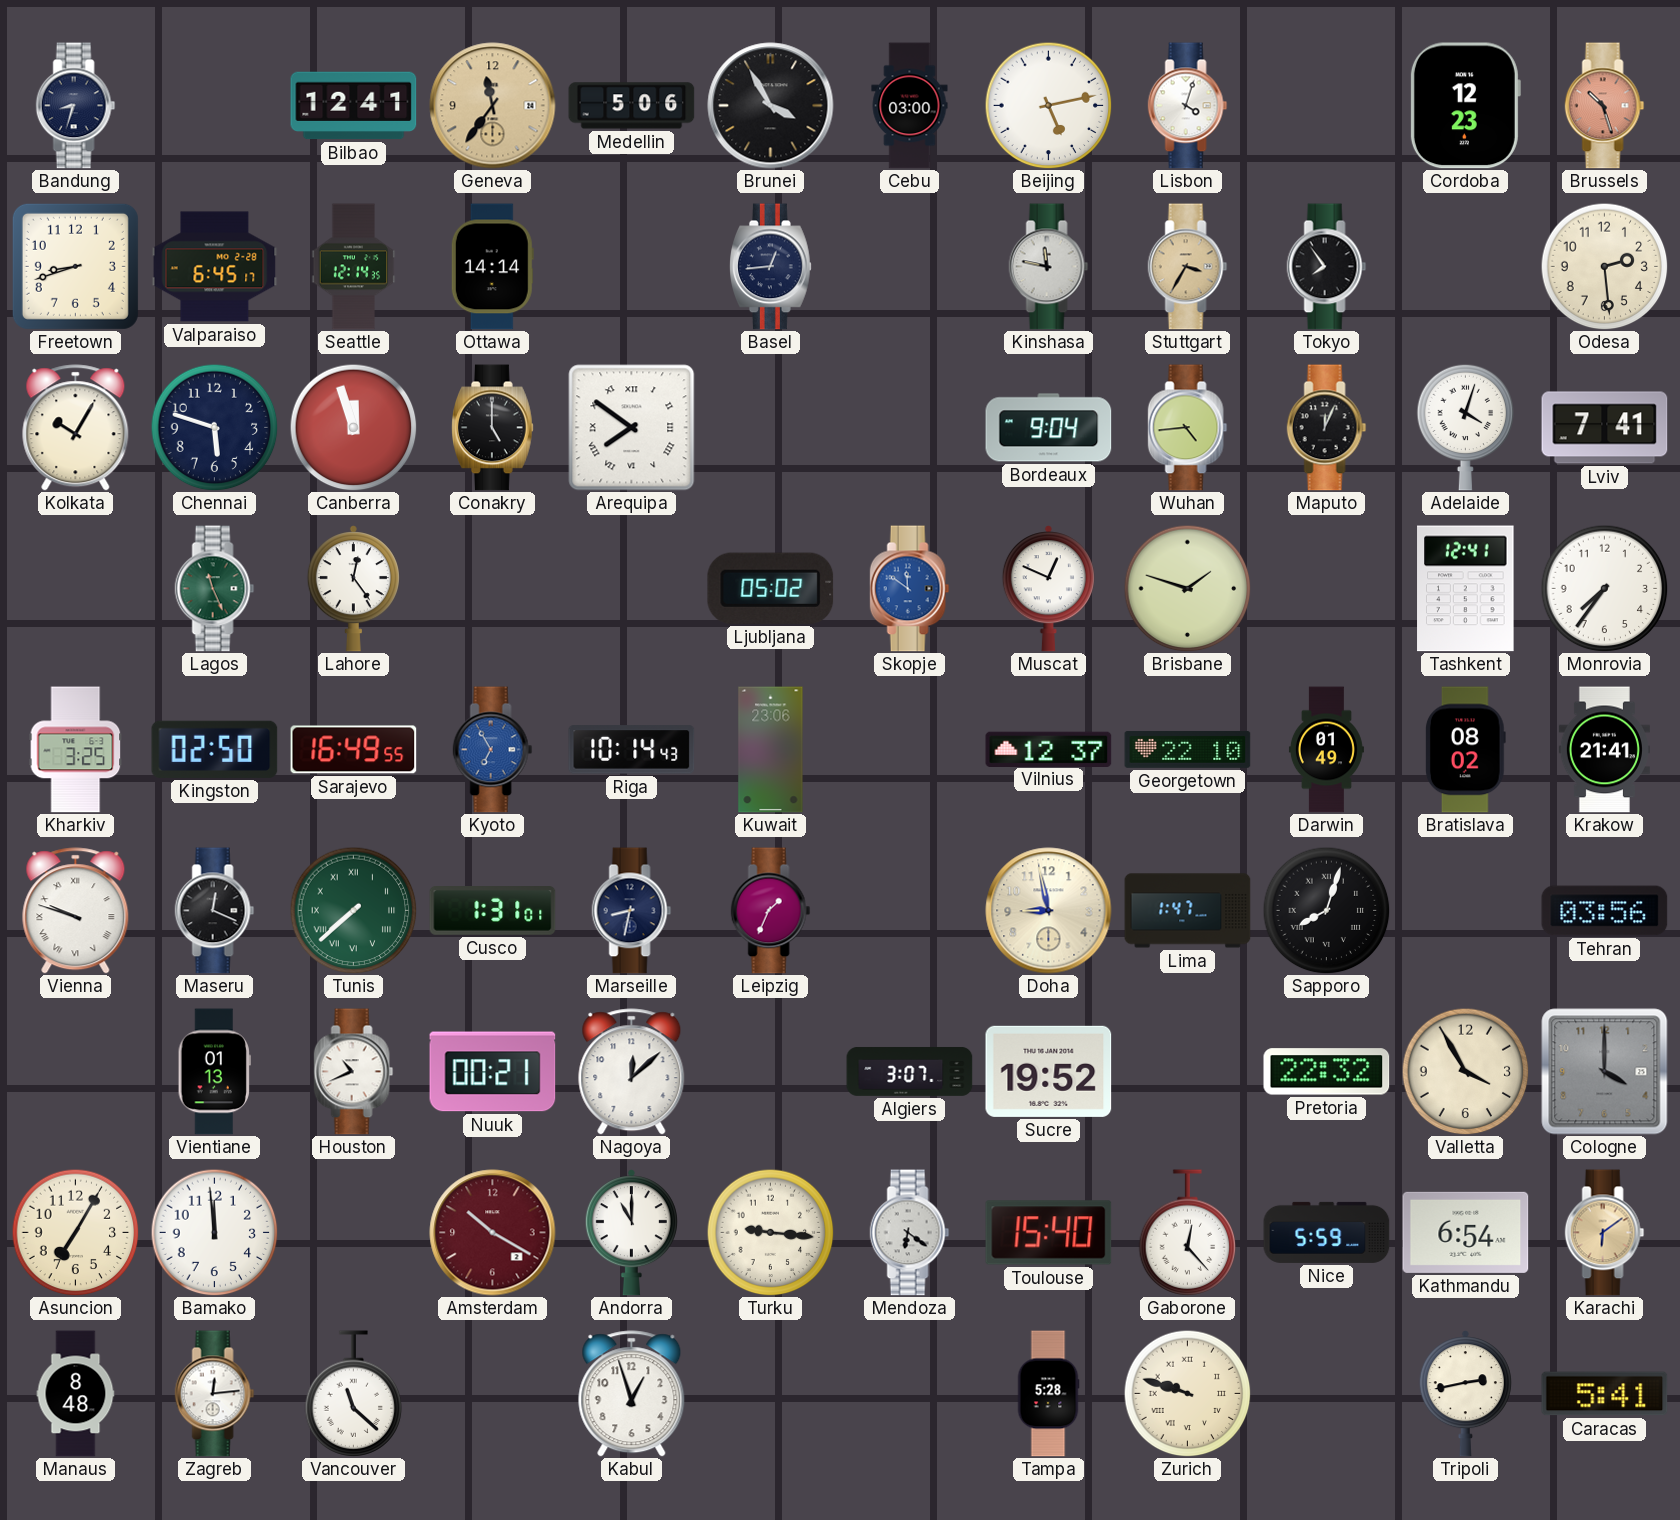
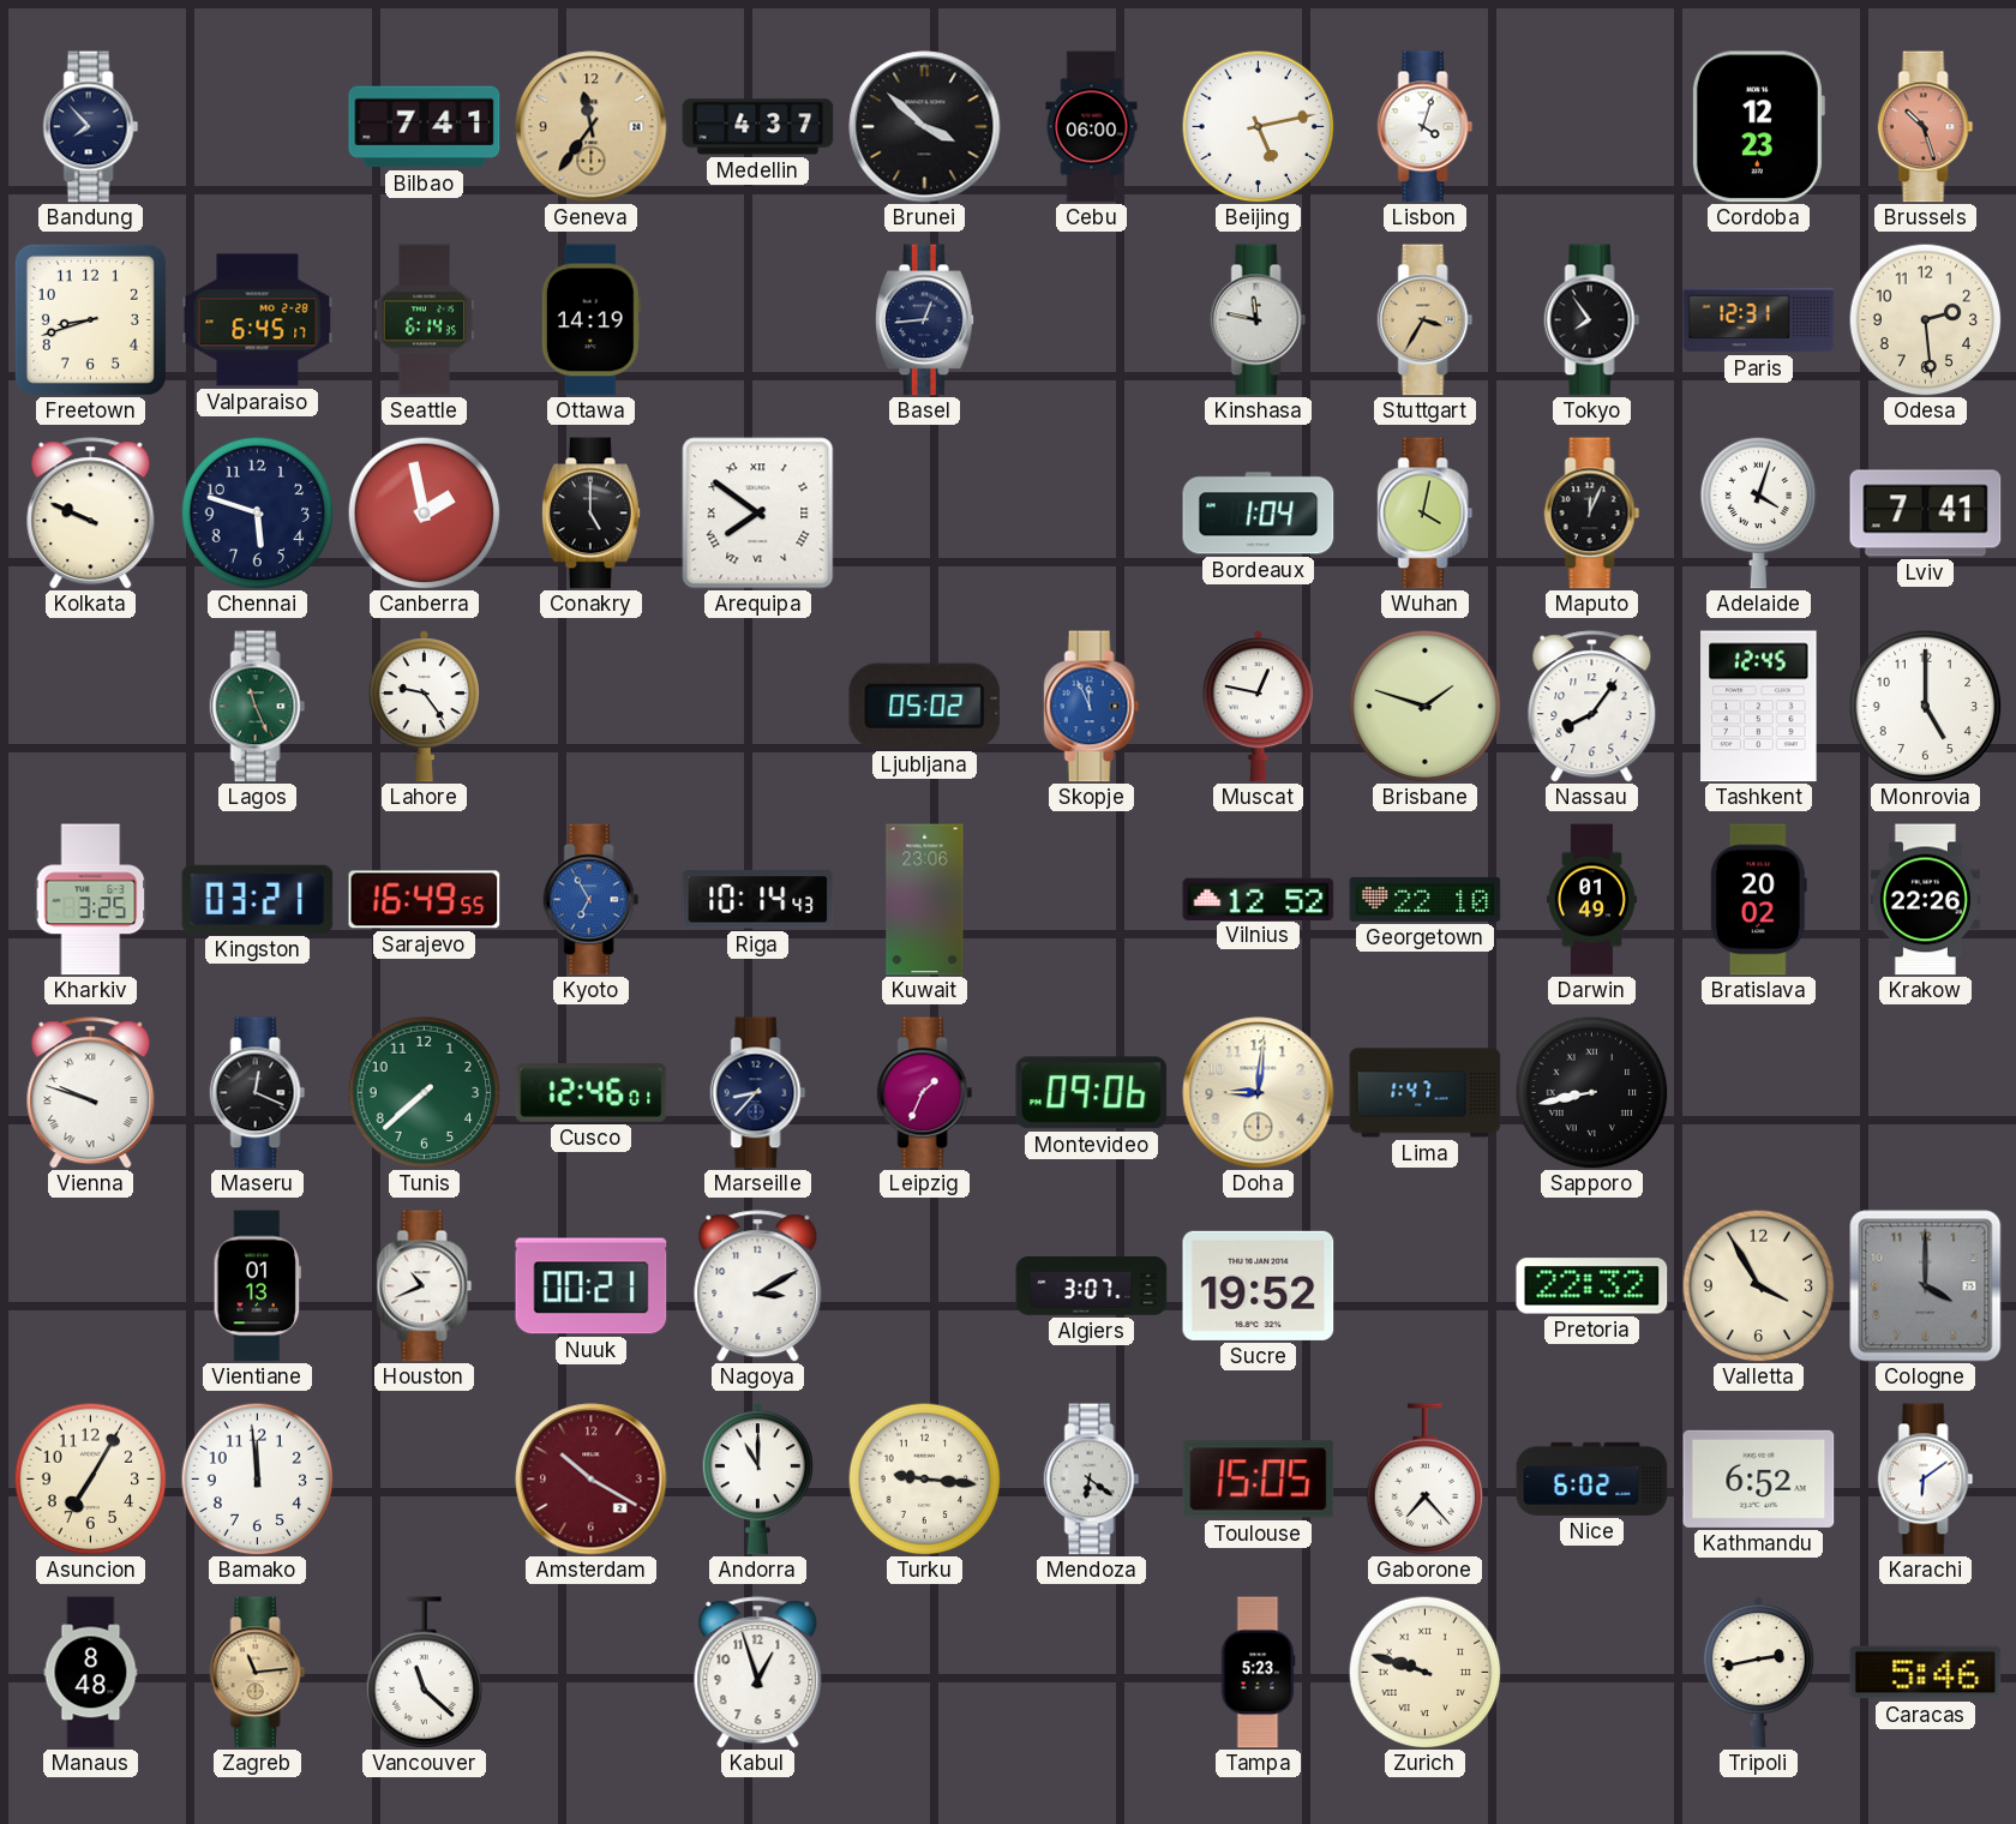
Bandung: 8:33 -> 7:53 (91, 127)
Bilbao: 12:41 -> 7:41 (425, 127)
Medellin: 5:06 -> 4:37 (758, 127)
Brunei: 3:55 -> 3:52 (925, 127)
Cebu: 03:00 -> 06:00 (1092, 127)
Seattle: 12:14 -> 6:14 (425, 320)
Ottawa: 14:14 -> 14:19 (590, 320)
Paris: none -> 12:31 (1759, 320)
Kolkata: 10:05 -> 9:49 (91, 514)
Canberra: 11:57 -> 1:58 (424, 512)
Bordeaux: 9:04 -> 1:04 (1259, 514)
Wuhan: 4:44 -> 4:02 (1426, 514)
Lahore: 12:24 -> 9:24 (424, 707)
Skopje: 11:51 -> 11:56 (1092, 707)
Muscat: 12:49 -> 12:47 (1258, 707)
Nassau: none -> 8:06 (1592, 707)
Tashkent: 12:41 -> 12:45 (1759, 707)
Monrovia: 7:36 -> 5:00 (1925, 706)
Kingston: 02:50 -> 03:21 (258, 899)
Vilnius: 12:37 -> 12:52 (1259, 899)
Bratislava: 08:02 -> 20:02 (1758, 900)
Krakow: 21:41 -> 22:26 (1925, 900)
Tunis numerals: Roman -> Arabic (424, 1092)
Cusco: 1:31 -> 12:46 (592, 1093)
Marseille: 8:32 -> 8:37 (758, 1093)
Montevideo: none -> 09:06 (1092, 1093)
Doha: 8:58 -> 9:01 (1259, 1093)
Sapporo: 8:03 -> 8:43 (1591, 1092)
Tehran: 03:56 -> none (1605, 911)
Nagoya: 12:08 -> 3:10 (758, 1286)
Toulouse: 15:40 -> 15:05 (1259, 1480)
Gaborone: 12:23 -> 7:23 (1426, 1478)
Nice: 5:59 -> 6:02 (1592, 1478)
Kathmandu: 6:54 -> 6:52 (1759, 1478)
Karachi dial: champagne -> white (1926, 1480)
Zagreb: 12:14 -> 11:14 (258, 1673)
Zagreb dial: white -> champagne (258, 1673)
Tampa: 5:28 -> 5:23 (1258, 1673)
Caracas: 5:41 -> 5:46 (1926, 1673)
